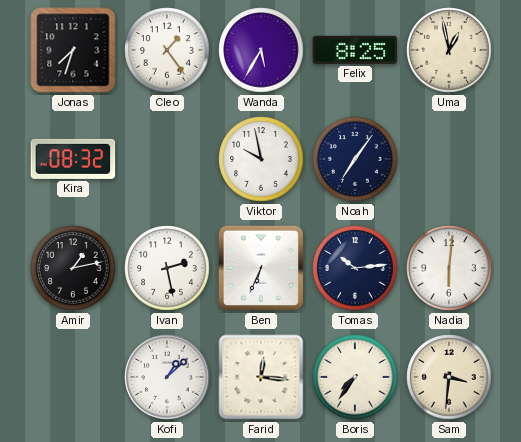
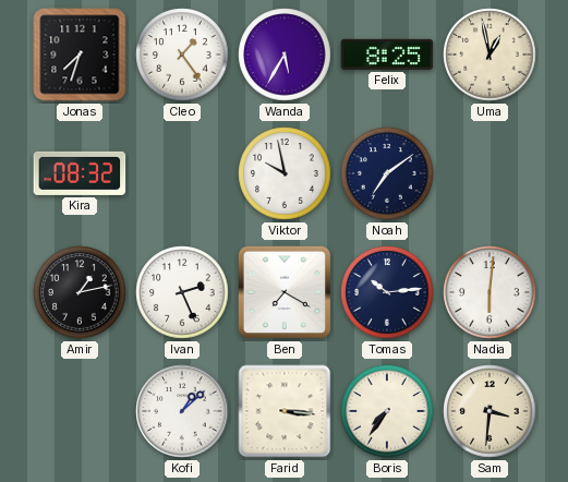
Noah: 7:06 -> 7:09 (387, 173)
Ivan: 2:28 -> 2:26 (182, 292)
Ben: 6:34 -> 7:20 (285, 292)
Farid: 12:16 -> 3:16 (285, 411)
